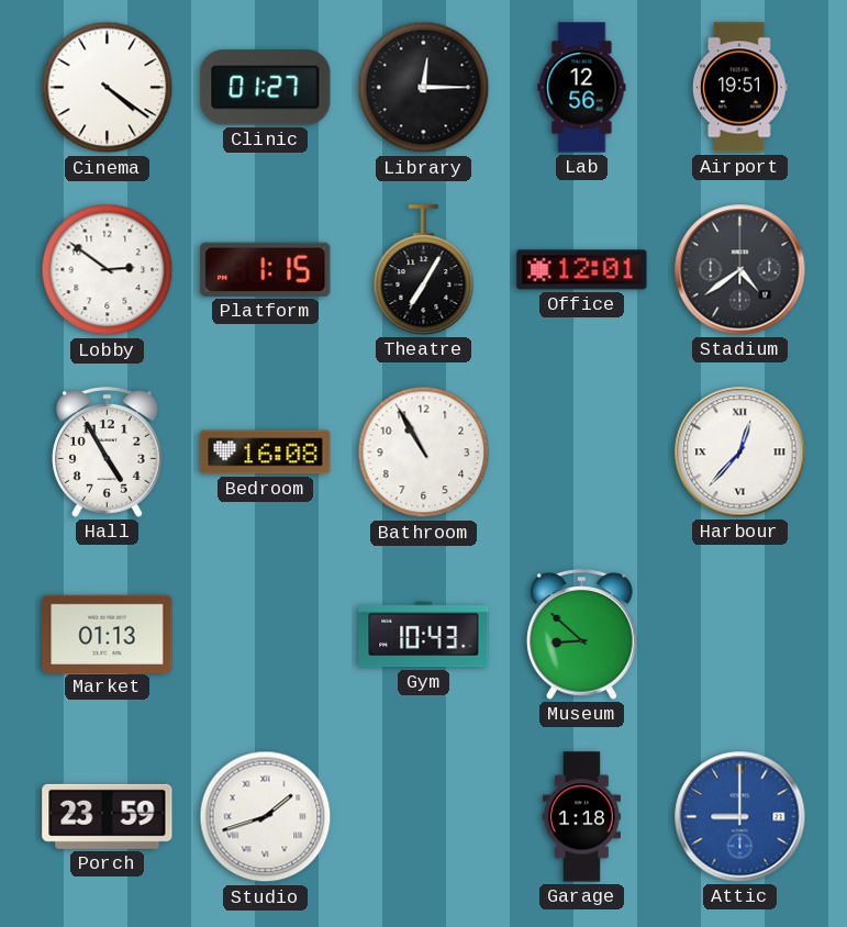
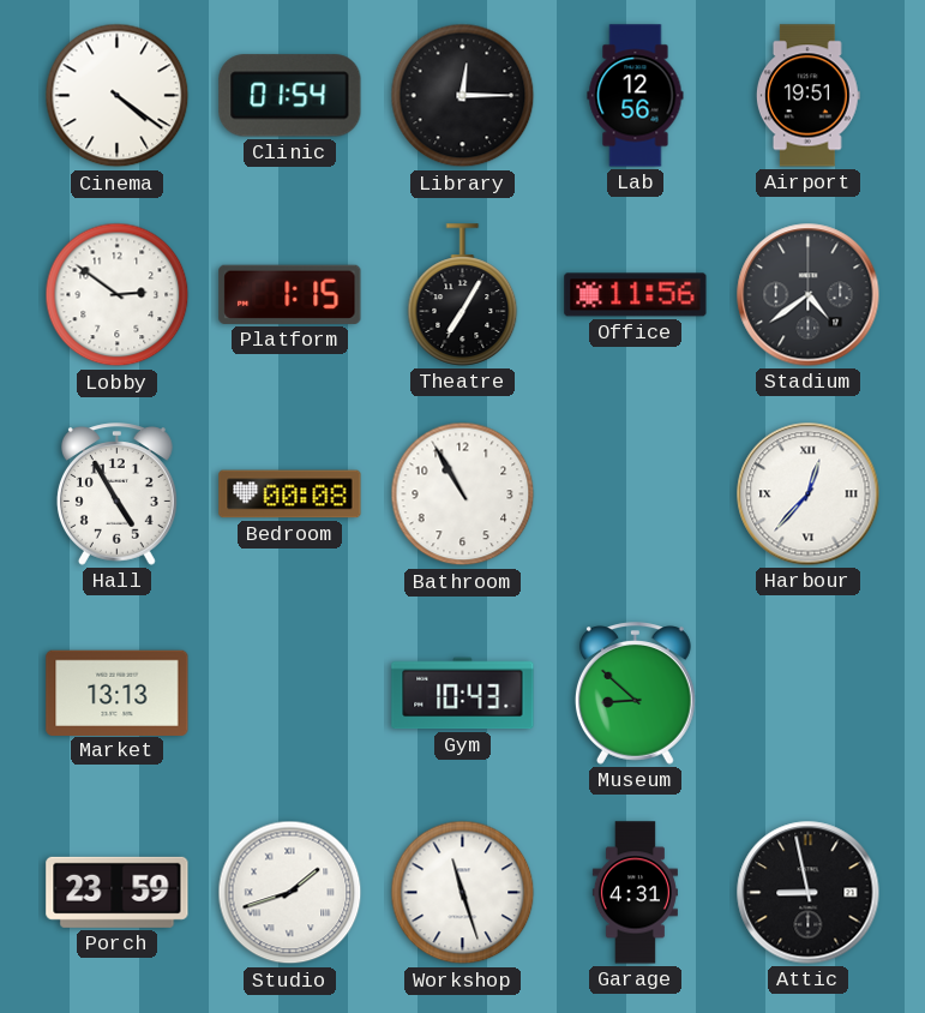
Clinic: 01:27 -> 01:54 (290, 96)
Office: 12:01 -> 11:56 (636, 295)
Bedroom: 16:08 -> 00:08 (290, 494)
Market: 01:13 -> 13:13 (118, 693)
Workshop: none -> 11:27 (463, 893)
Garage: 1:18 -> 4:31 (635, 893)
Attic: 9:00 -> 8:58 (809, 893)
Attic dial: blue -> black (809, 893)
